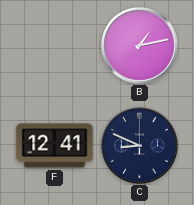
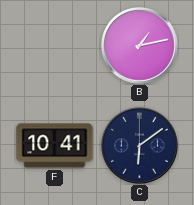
F: 12:41 -> 10:41 (55, 146)
C: 8:49 -> 6:09 (140, 146)
